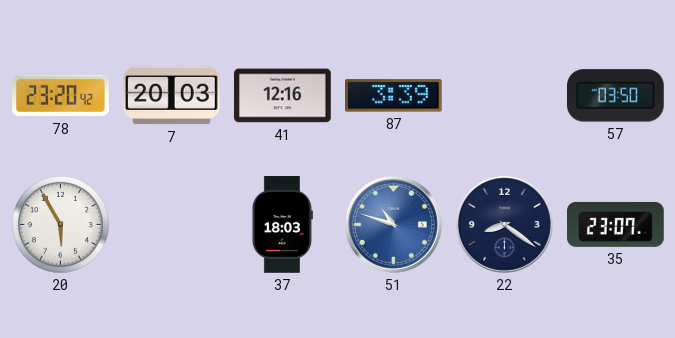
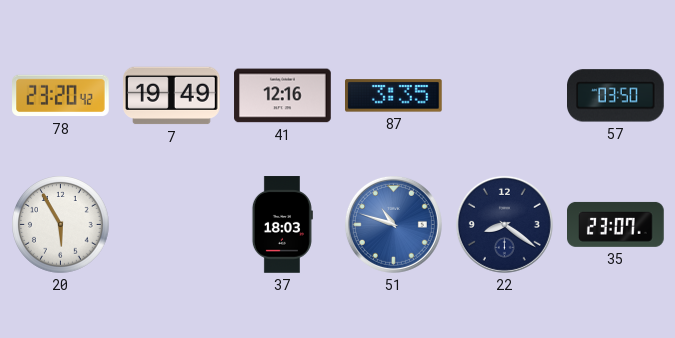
7: 20:03 -> 19:49 (172, 96)
87: 3:39 -> 3:35 (394, 96)
